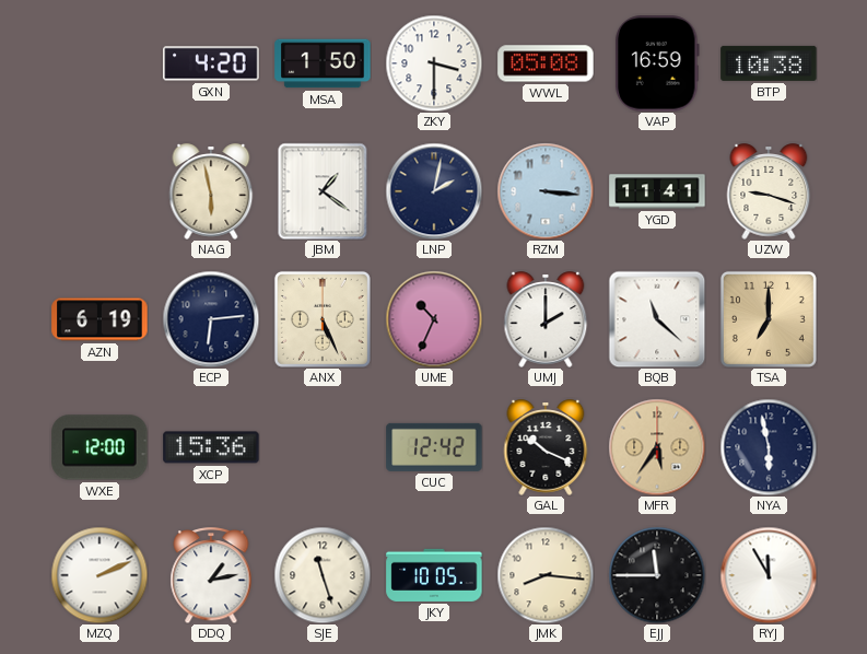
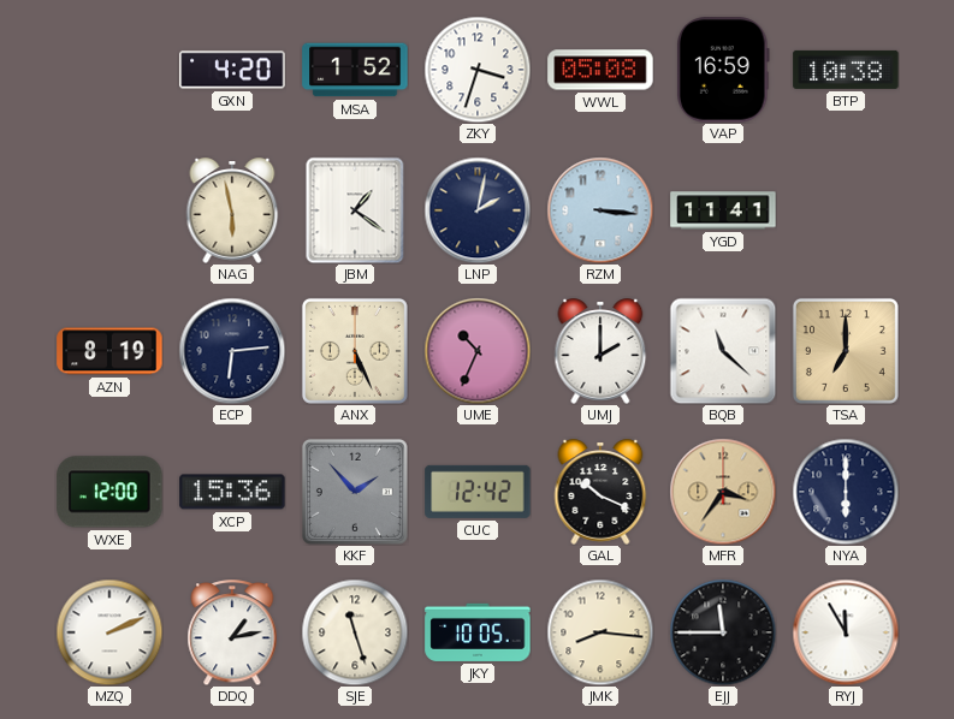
MSA: 1:50 -> 1:52 (355, 70)
ZKY: 3:30 -> 3:33 (478, 70)
UZW: 9:18 -> none (769, 191)
AZN: 6:19 -> 8:19 (109, 351)
KKF: none -> 1:53 (355, 492)
MFR: 5:36 -> 3:36 (723, 492)
NYA: 5:58 -> 6:00 (846, 492)
